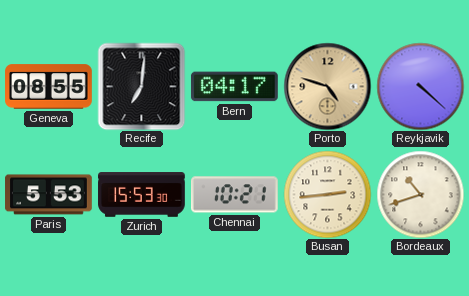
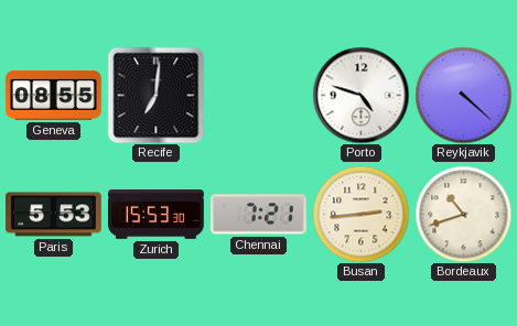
Bern: 04:17 -> none (234, 87)
Porto dial: champagne -> white (360, 95)
Chennai: 10:21 -> 7:21 (259, 215)
